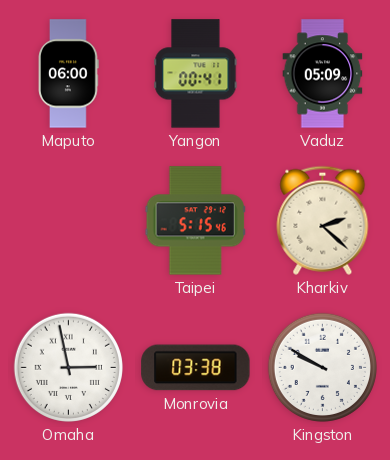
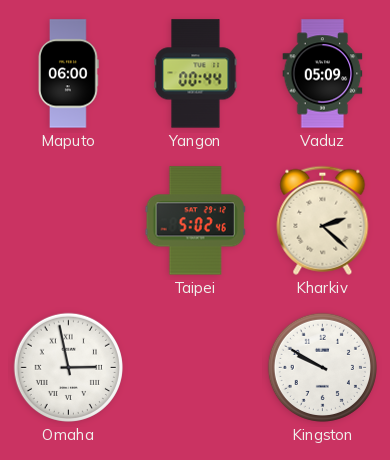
Yangon: 00:41 -> 00:44 (196, 74)
Taipei: 5:15 -> 5:02 (195, 221)
Monrovia: 03:38 -> none (196, 368)
